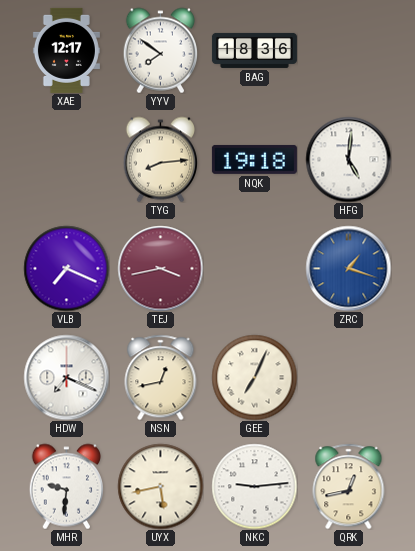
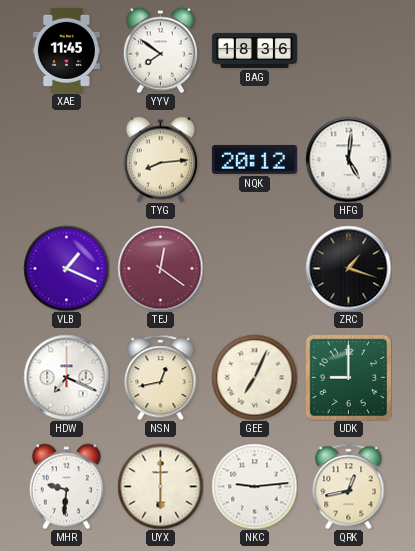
XAE: 12:17 -> 11:45 (66, 50)
NQK: 19:18 -> 20:12 (254, 159)
VLB: 7:19 -> 1:19 (66, 268)
TEJ: 3:43 -> 12:21 (160, 268)
ZRC dial: blue -> black (348, 268)
UDK: none -> 9:00 (348, 377)
UYX: 5:43 -> 6:00 (160, 486)
